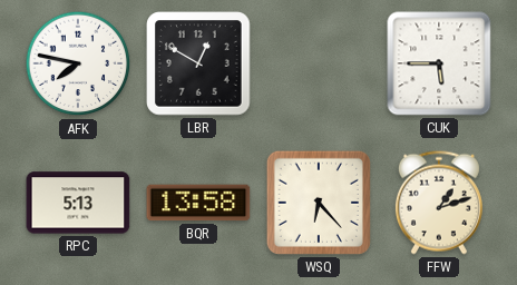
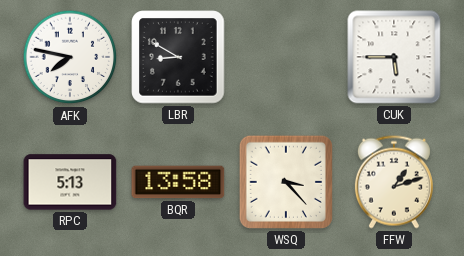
LBR: 12:50 -> 8:50 (178, 57)
WSQ: 6:23 -> 3:23 (286, 182)
